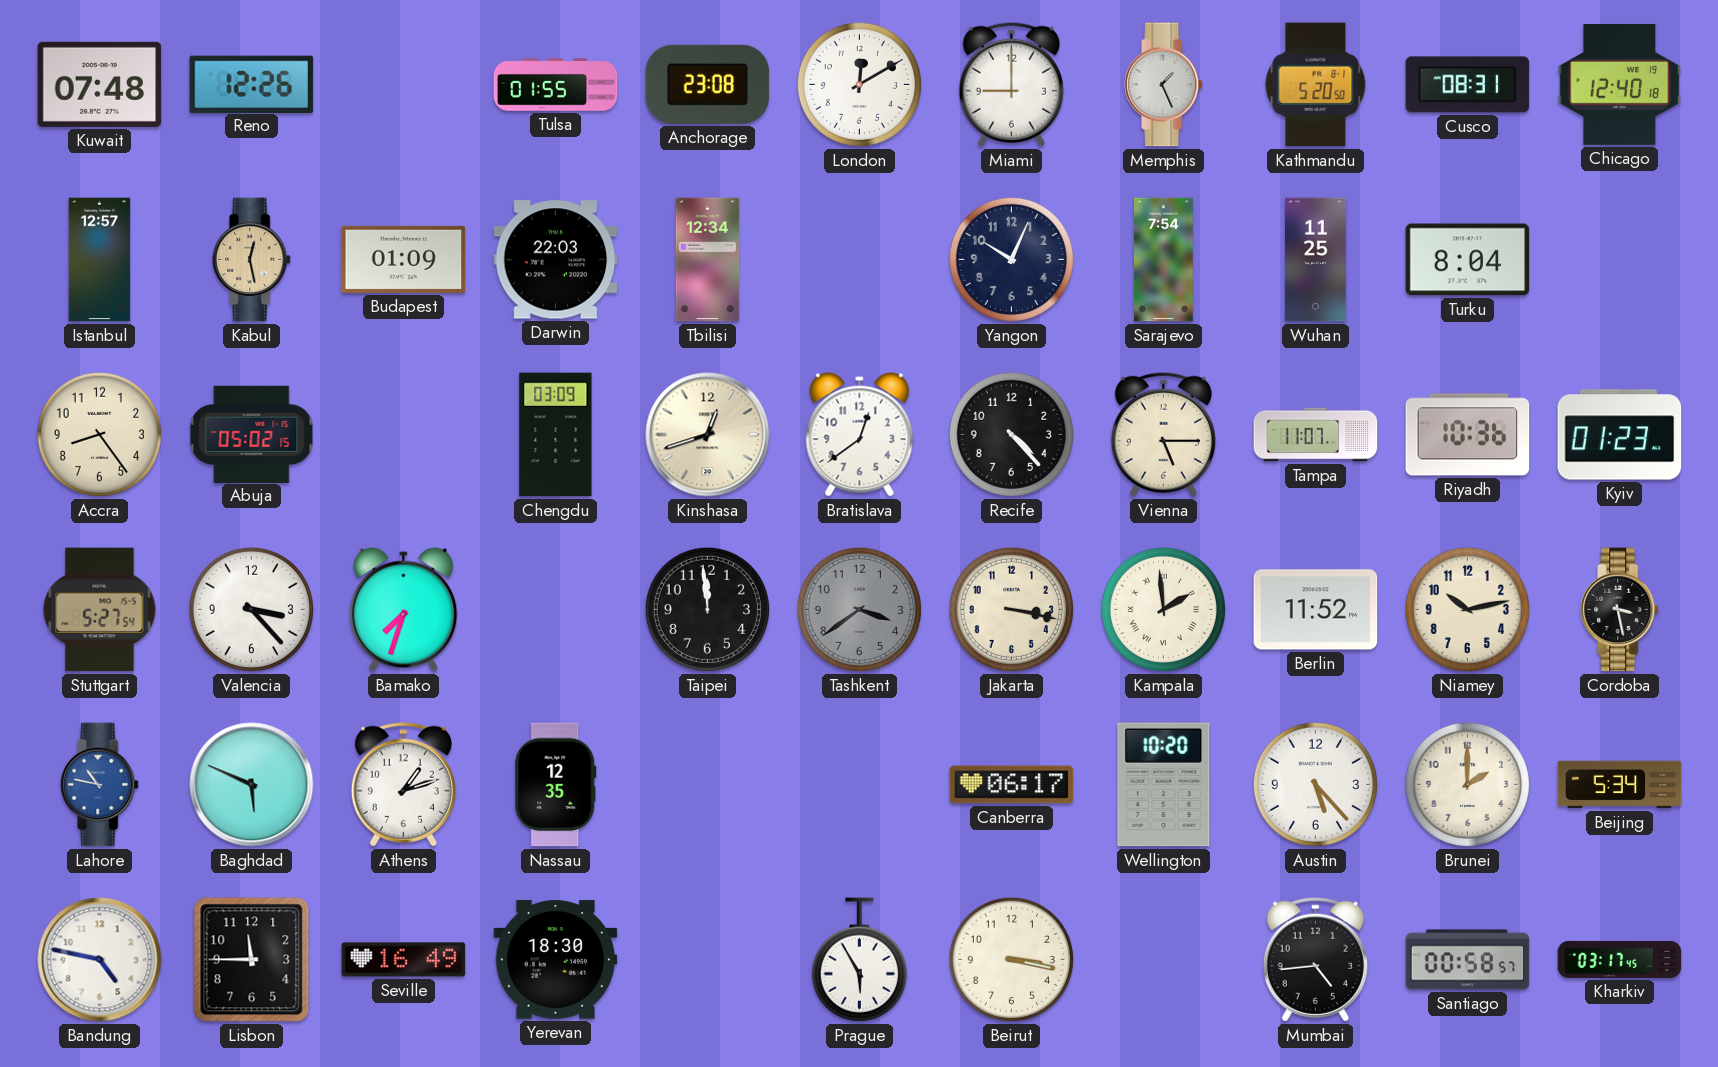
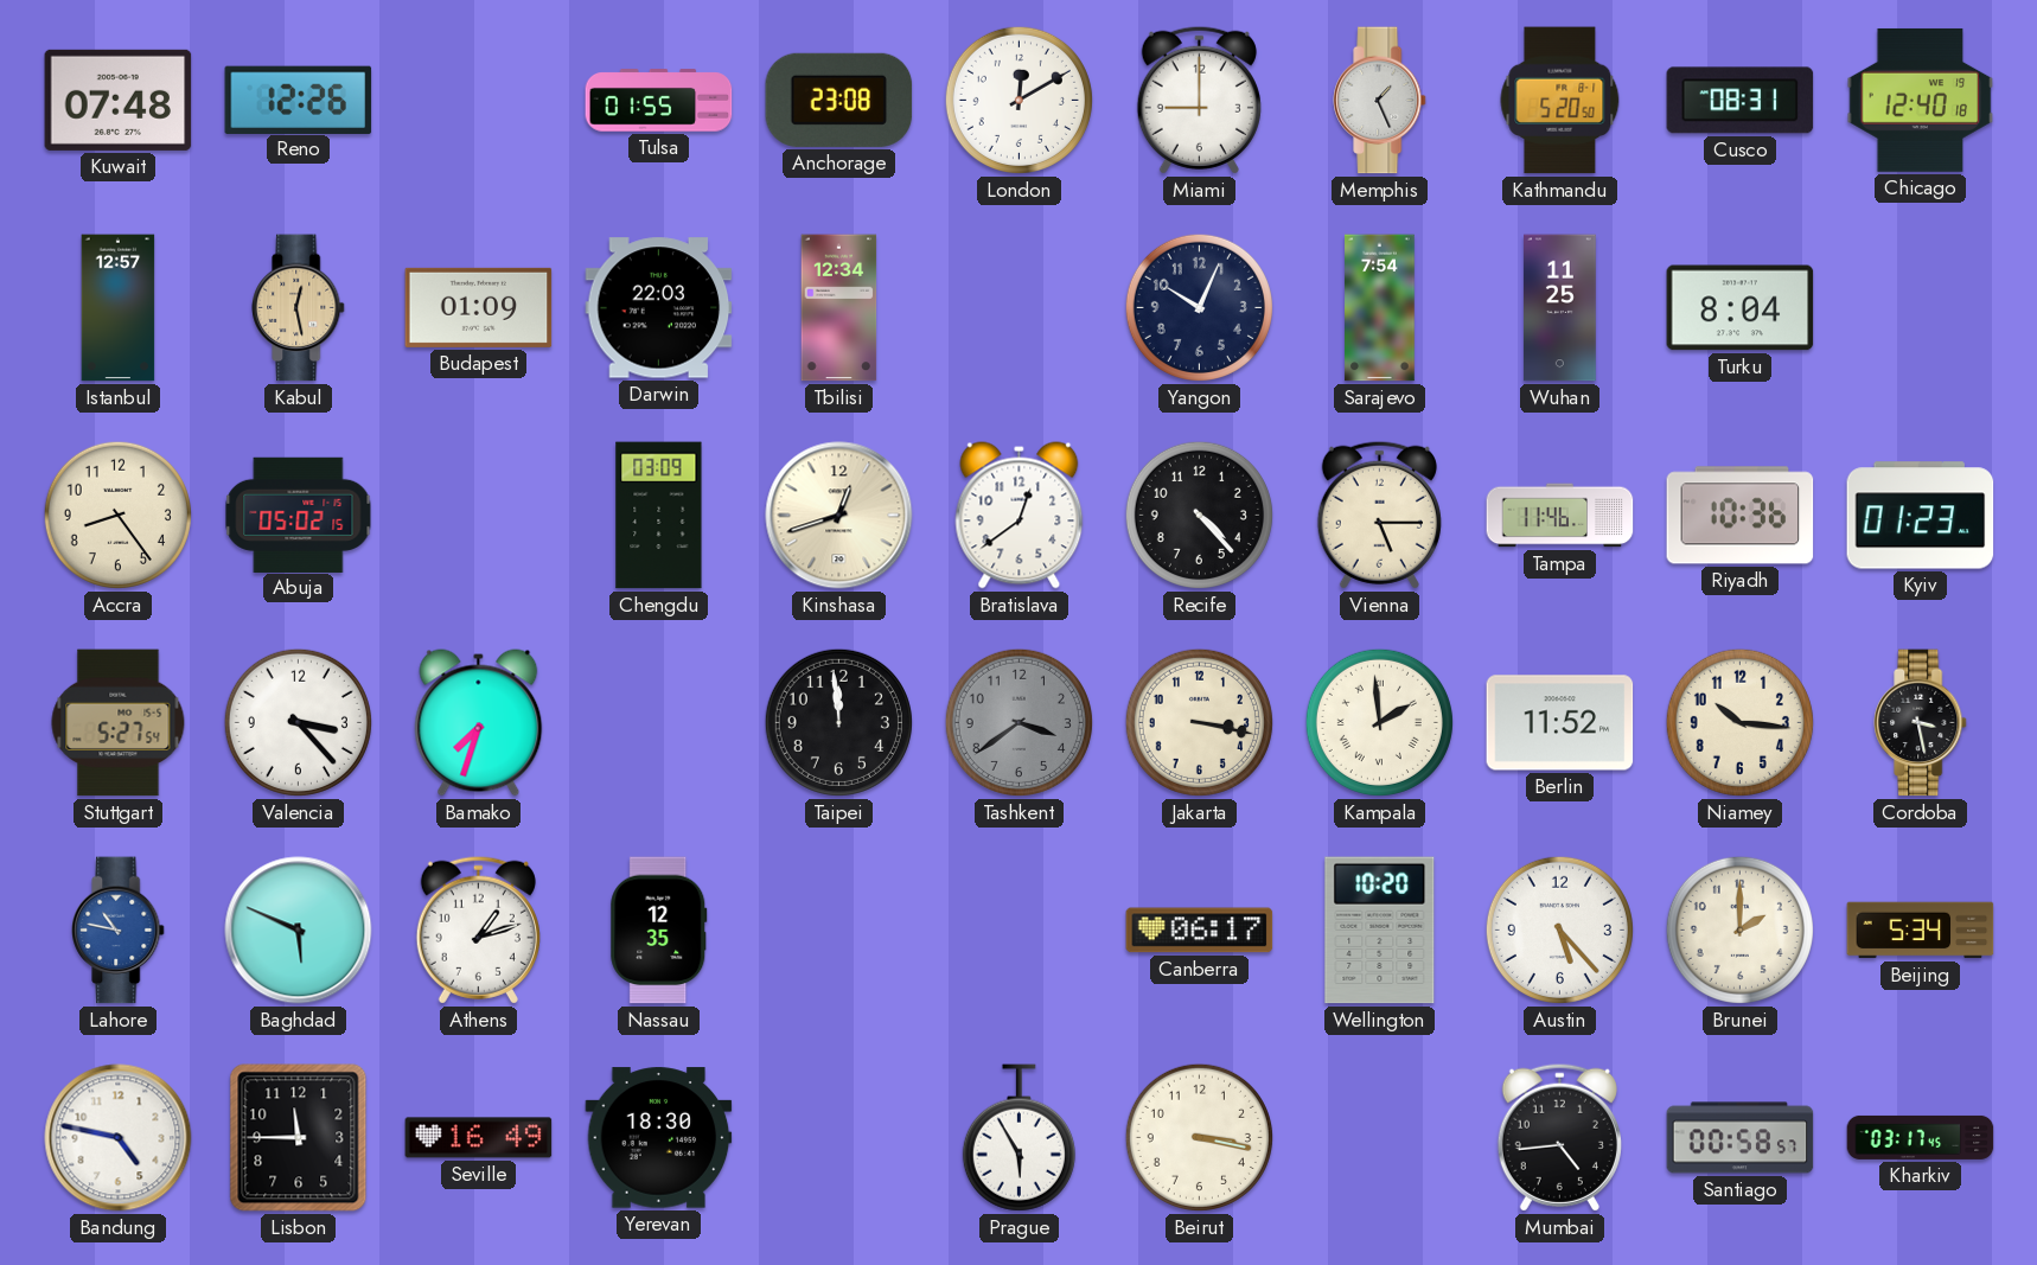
Tampa: 11:07 -> 11:46 (1560, 516)
Niamey: 10:13 -> 10:16 (1739, 722)
